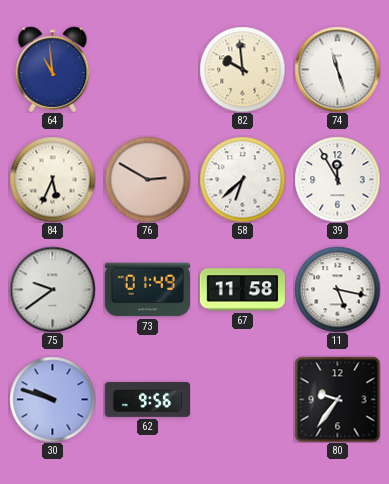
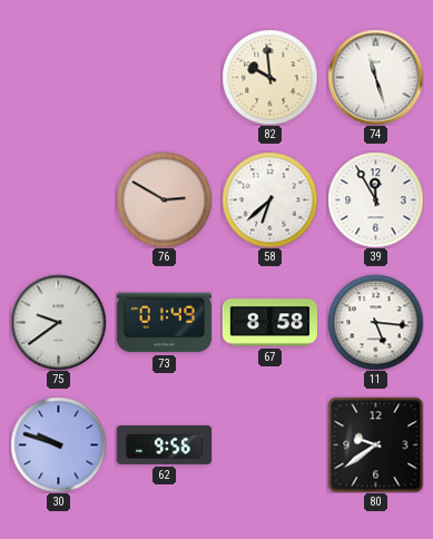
64: 10:59 -> none (53, 69)
84: 5:34 -> none (52, 179)
67: 11:58 -> 8:58 (269, 323)
11: 5:17 -> 5:16 (375, 322)
80: 9:36 -> 9:39 (375, 444)
